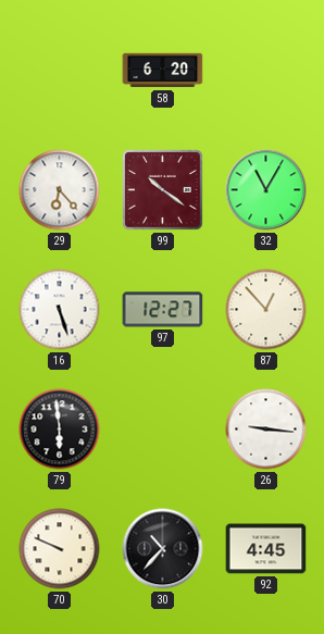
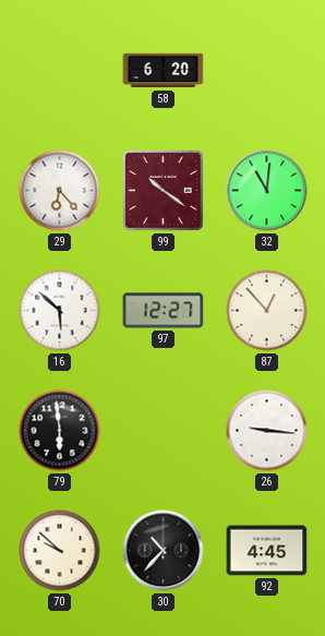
32: 11:05 -> 11:01 (267, 191)
16: 5:27 -> 5:52 (60, 311)
70: 9:49 -> 9:52 (60, 551)
